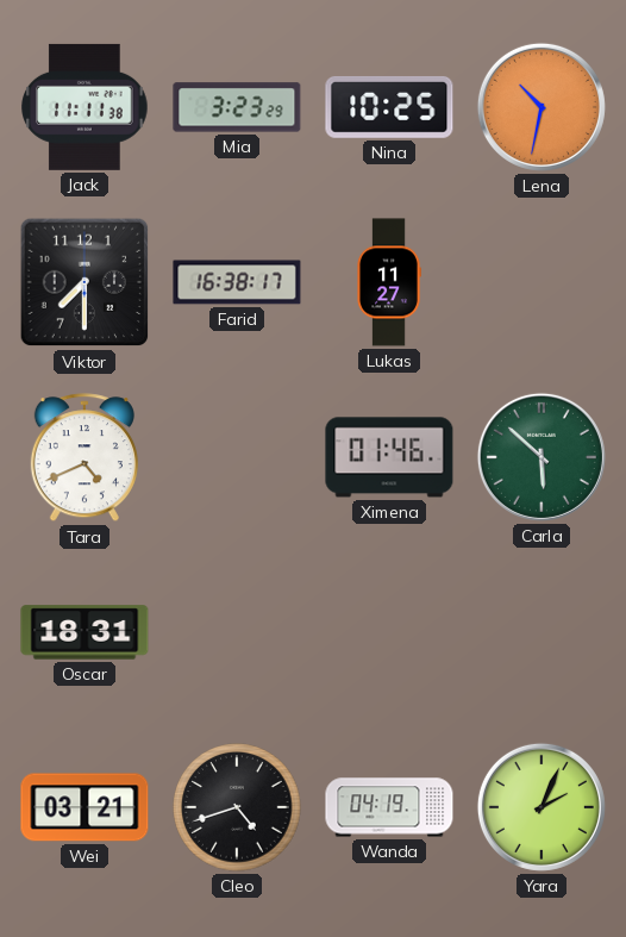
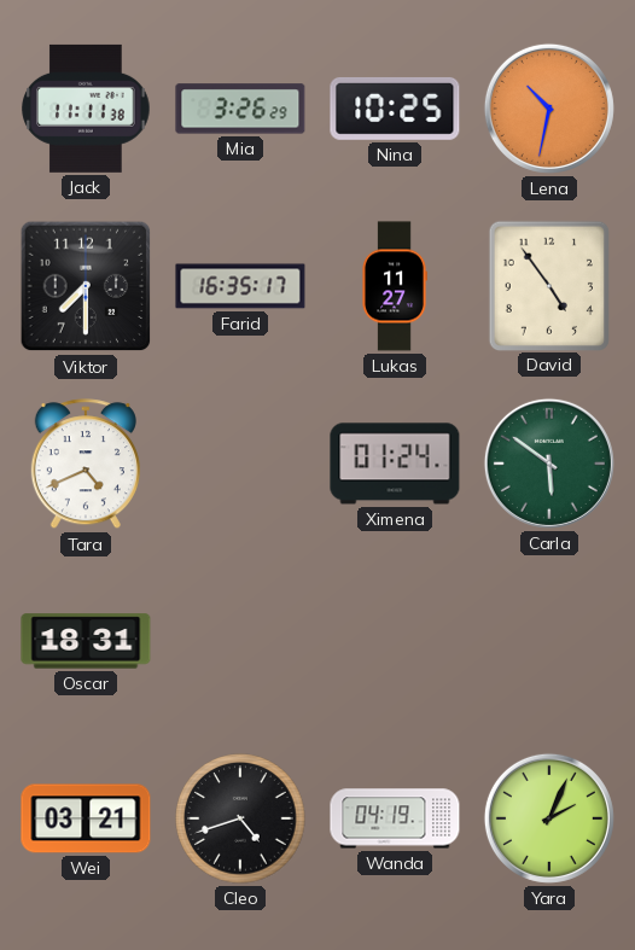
Mia: 3:23 -> 3:26 (240, 109)
Farid: 16:38 -> 16:35 (240, 286)
David: none -> 4:54 (548, 285)
Ximena: 01:46 -> 01:24 (395, 464)
Carla: 5:52 -> 5:51 (549, 464)
